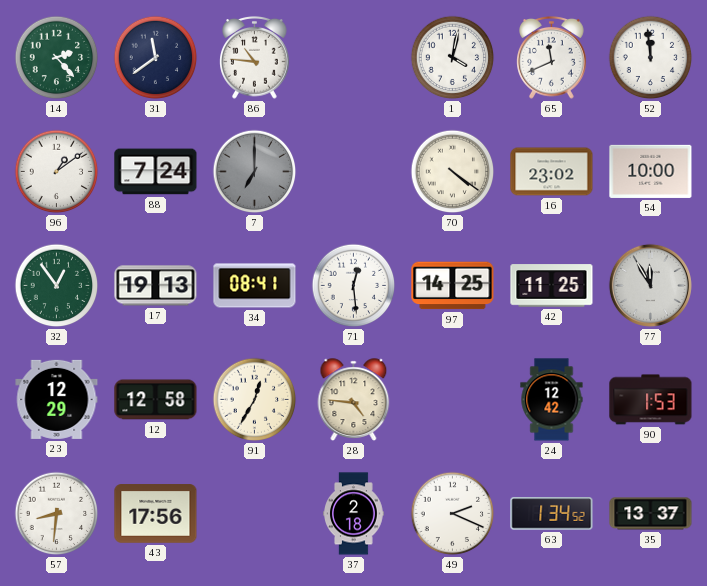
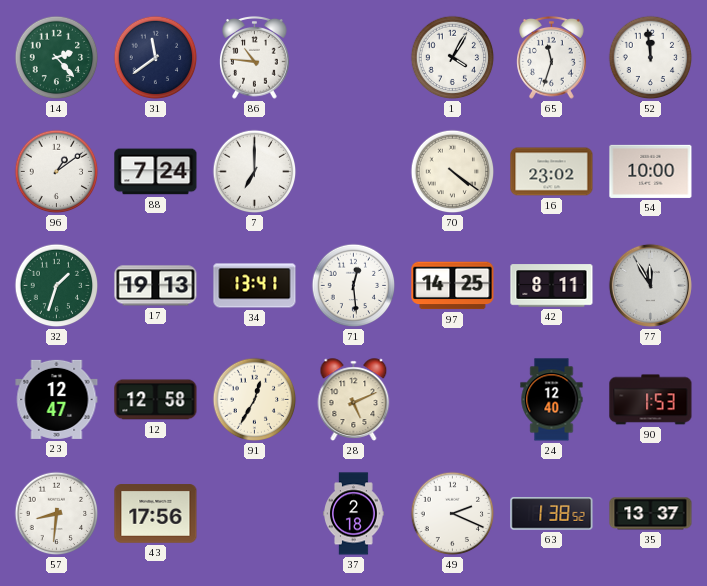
1: 4:02 -> 4:05 (453, 58)
65: 11:41 -> 11:33 (552, 58)
7 dial: grey -> white (255, 172)
32: 12:54 -> 1:33 (57, 286)
34: 08:41 -> 13:41 (255, 286)
42: 11:25 -> 8:11 (552, 286)
23: 12:29 -> 12:47 (57, 399)
28: 4:46 -> 5:11 (354, 400)
24: 12:42 -> 12:40 (552, 400)
63: 1:34 -> 1:38 (552, 514)
